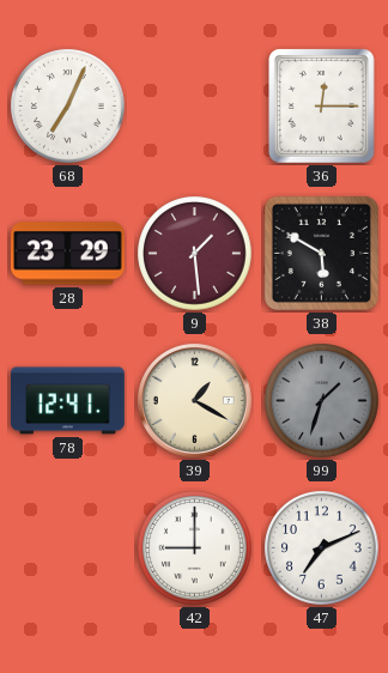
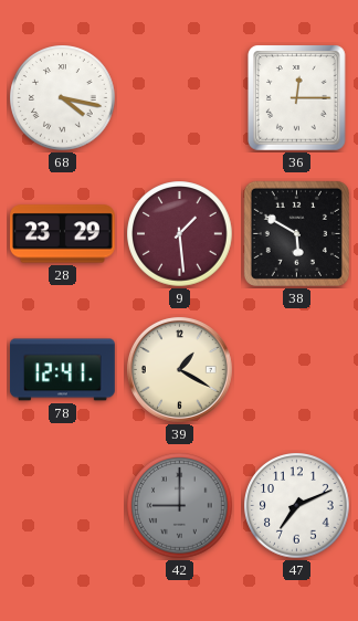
68: 7:04 -> 4:17 (63, 98)
99: 1:33 -> none (322, 401)
42 dial: white -> grey (180, 506)
